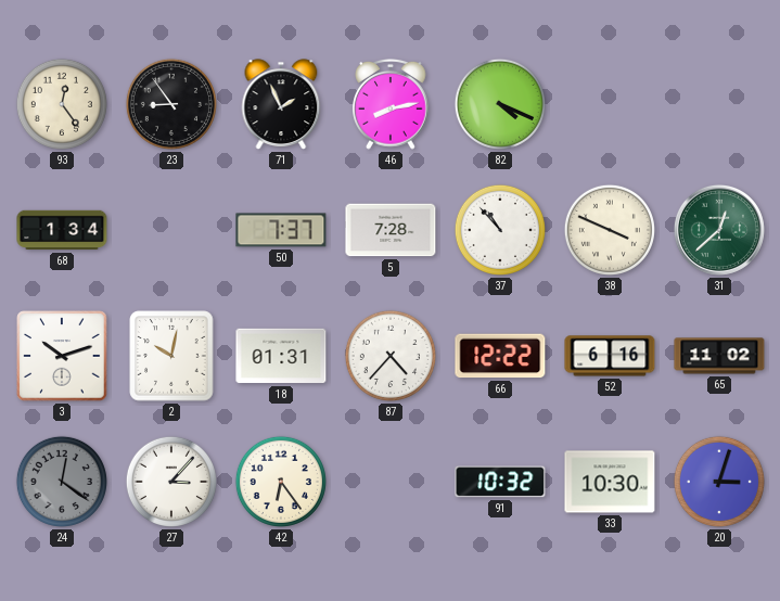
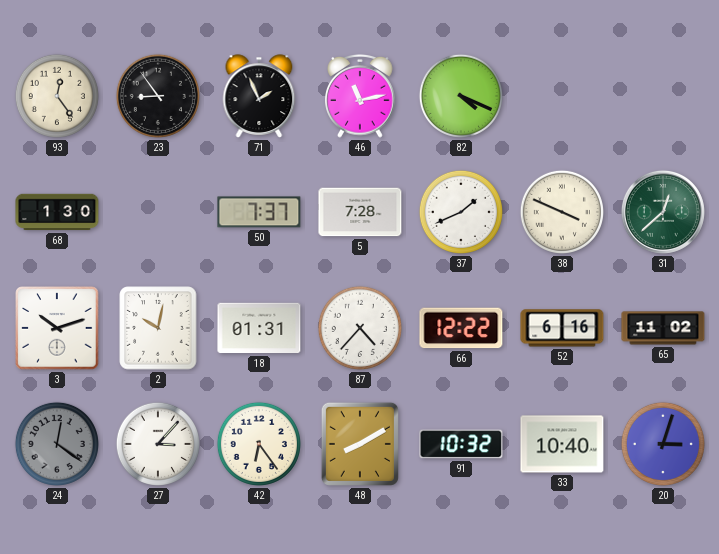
46: 8:13 -> 11:13 (360, 96)
68: 1:34 -> 1:30 (57, 212)
37: 10:53 -> 1:41 (461, 212)
48: none -> 8:10 (360, 444)
33: 10:30 -> 10:40 (562, 444)
